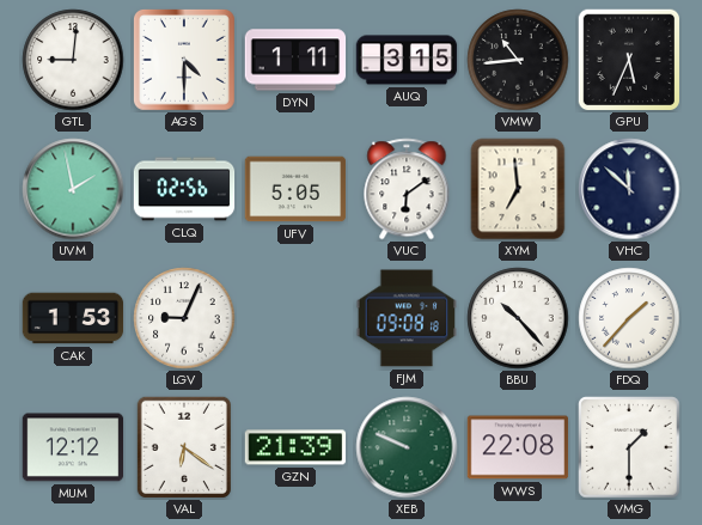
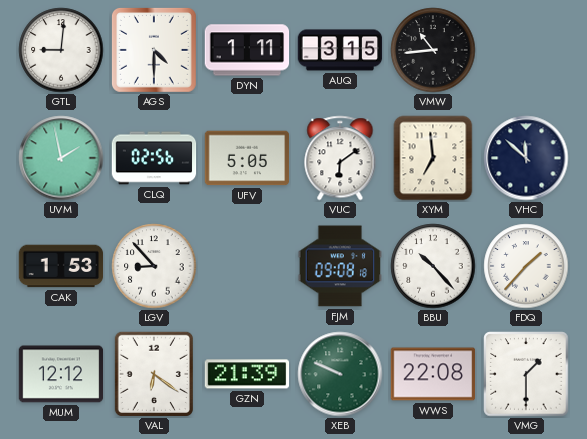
GPU: 5:34 -> none (629, 60)
LGV: 9:04 -> 8:53 (154, 266)
